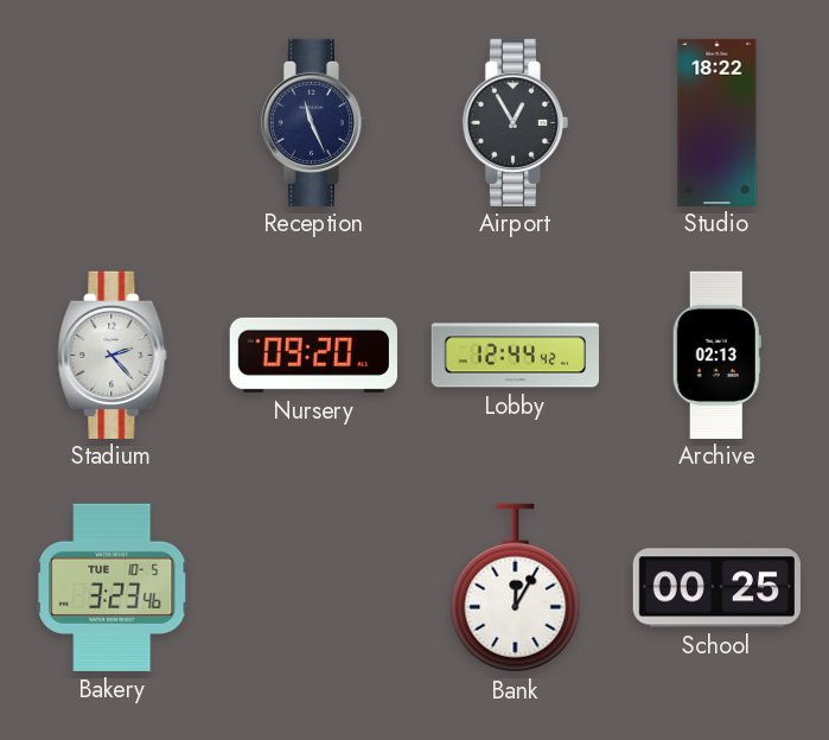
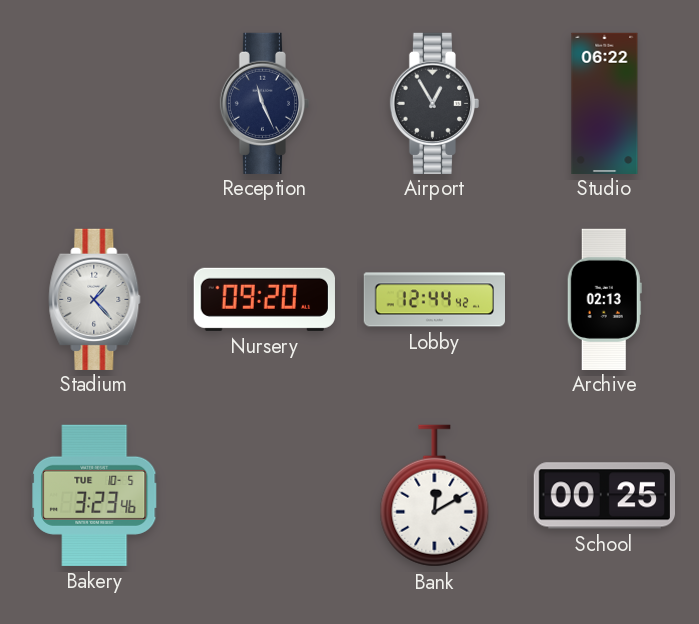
Studio: 18:22 -> 06:22 (605, 103)
Stadium: 2:23 -> 1:23 (95, 299)
Bank: 12:05 -> 12:10 (435, 496)
